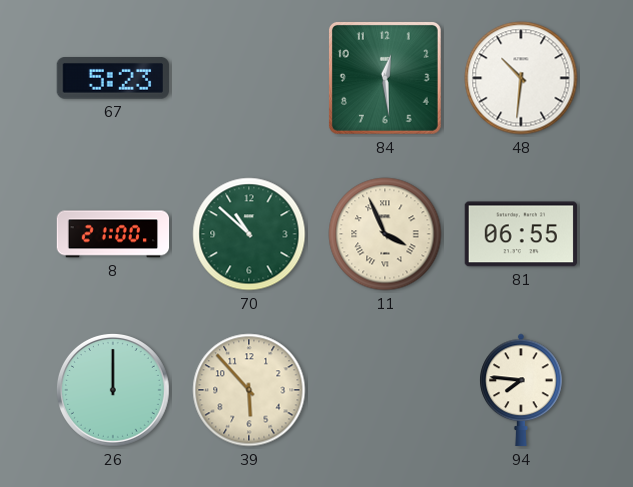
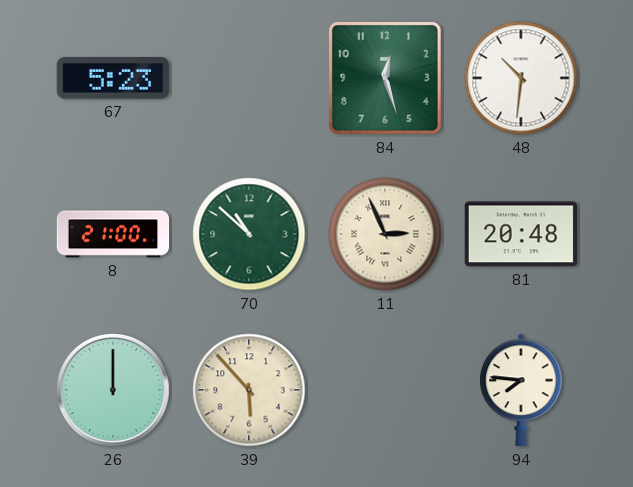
84: 12:29 -> 12:27 (385, 78)
11: 3:56 -> 2:56 (385, 234)
81: 06:55 -> 20:48 (520, 234)
